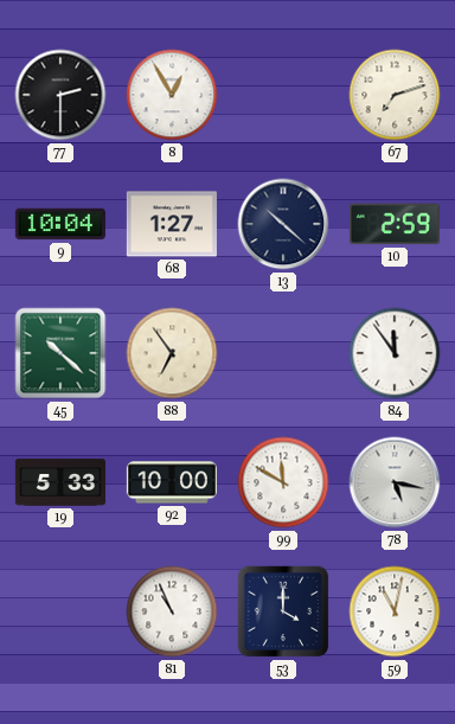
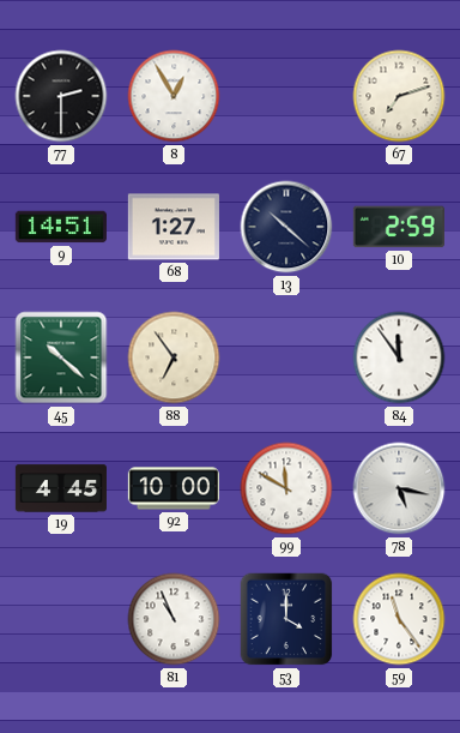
9: 10:04 -> 14:51 (61, 227)
19: 5:33 -> 4:45 (60, 488)
59: 11:02 -> 11:24 (399, 619)
